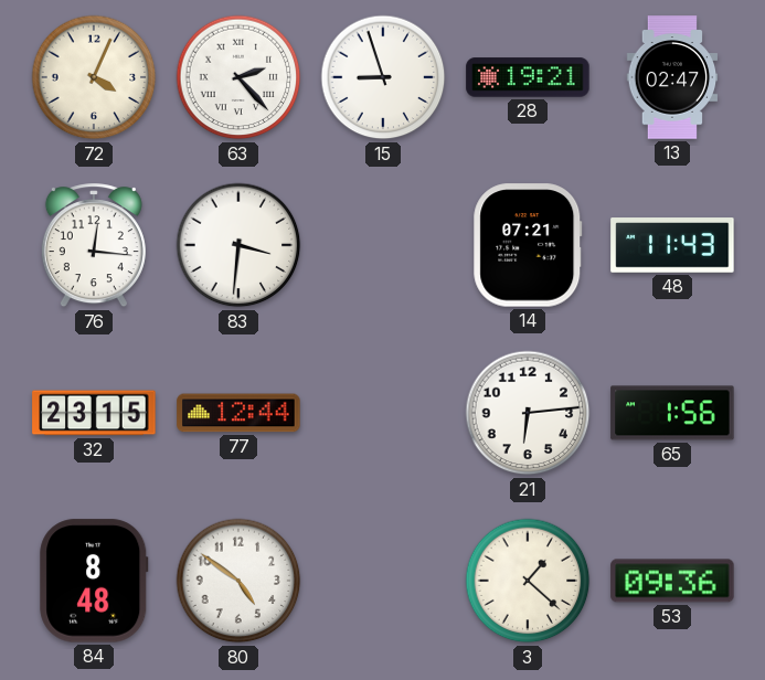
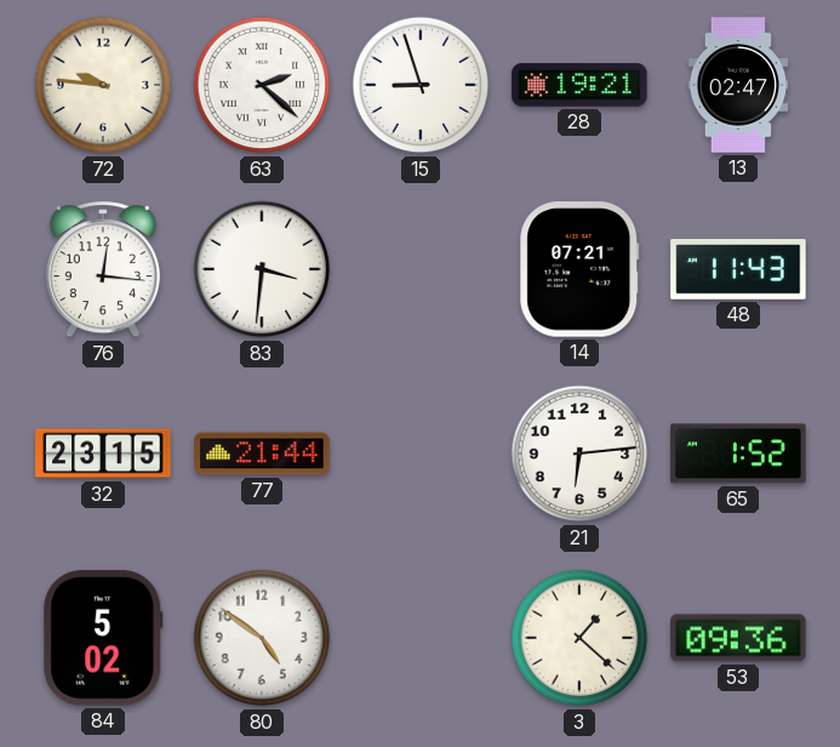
72: 4:04 -> 9:46 (103, 85)
63: 2:23 -> 2:22 (262, 85)
77: 12:44 -> 21:44 (262, 454)
65: 1:56 -> 1:52 (738, 454)
84: 8:48 -> 5:02 (103, 638)
